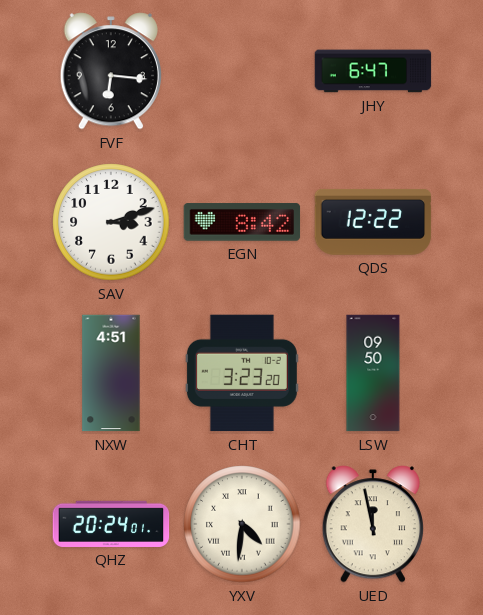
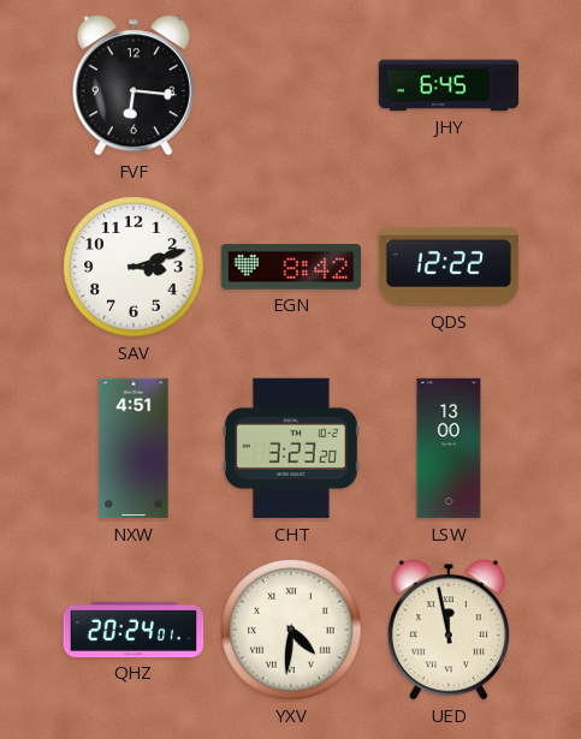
JHY: 6:47 -> 6:45 (449, 85)
LSW: 09:50 -> 13:00 (449, 448)
